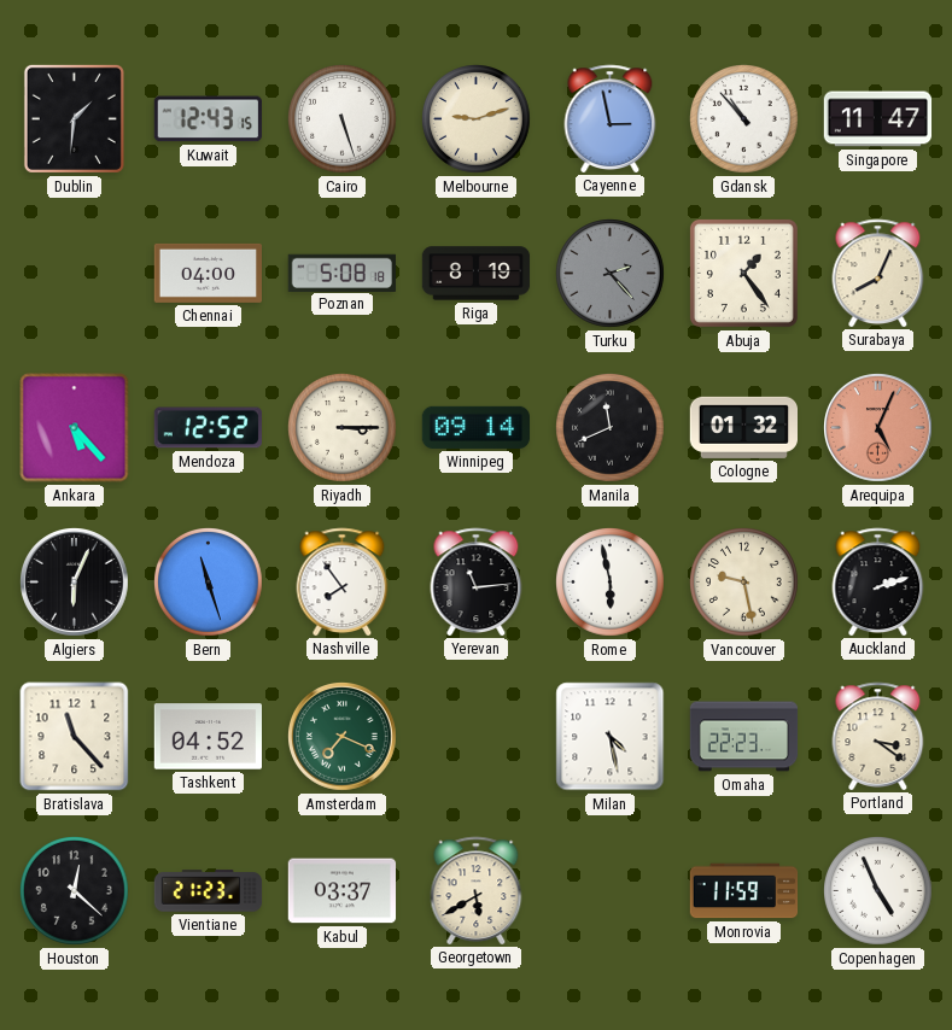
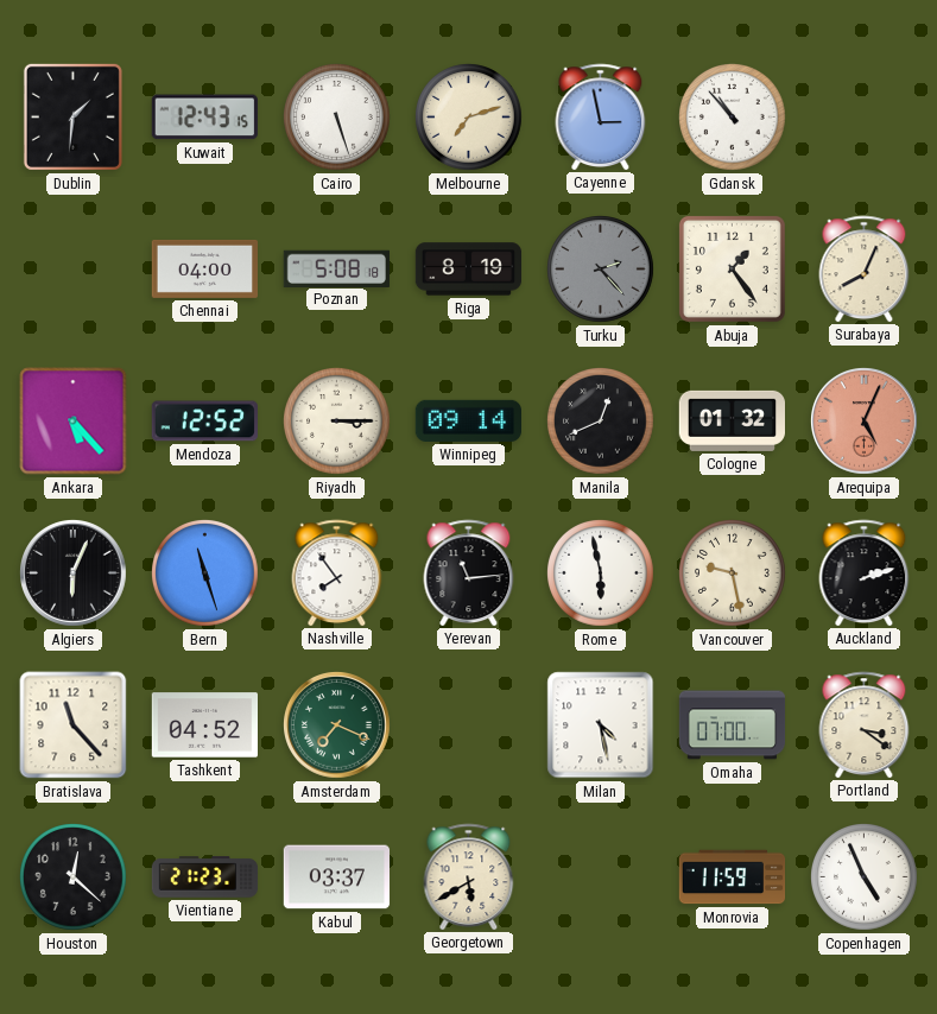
Melbourne: 9:12 -> 7:12 (469, 118)
Singapore: 11:47 -> none (878, 119)
Manila: 11:41 -> 12:41 (601, 422)
Omaha: 22:23 -> 07:00 (733, 725)
